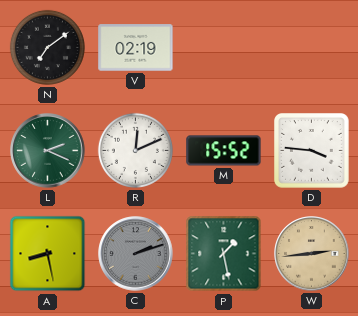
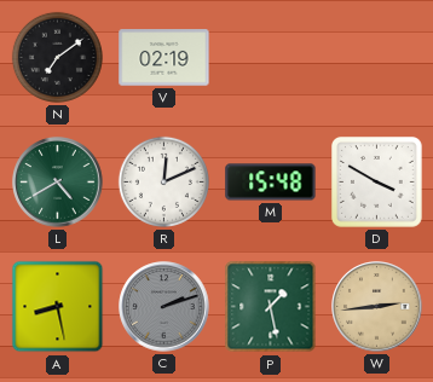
L: 2:19 -> 4:40 (58, 183)
M: 15:52 -> 15:48 (271, 183)
D: 3:46 -> 3:50 (377, 183)
